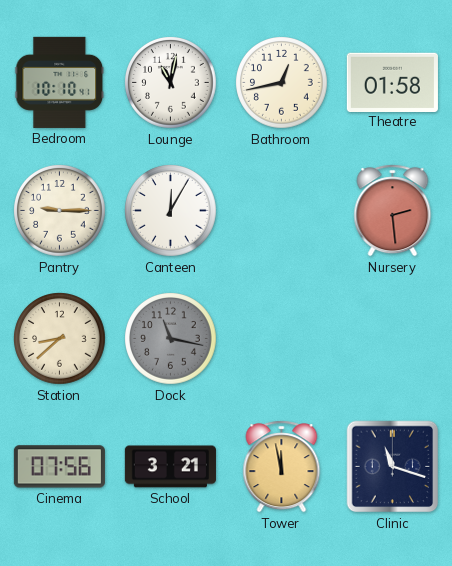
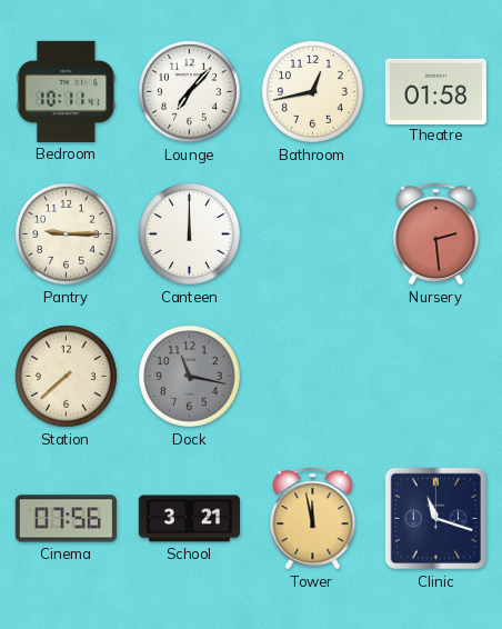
Bedroom: 10:10 -> 10:11 (67, 91)
Lounge: 11:02 -> 7:07 (190, 92)
Canteen: 12:05 -> 12:00 (190, 234)
Station: 8:38 -> 7:38 (67, 377)
